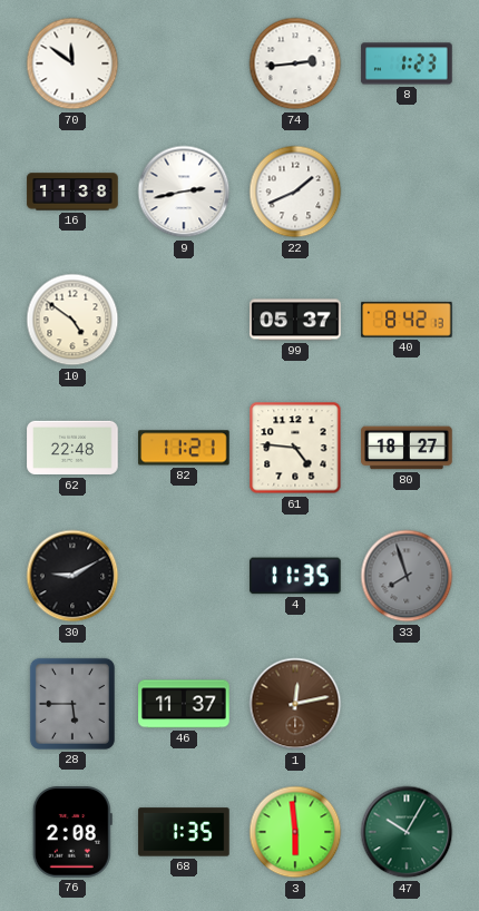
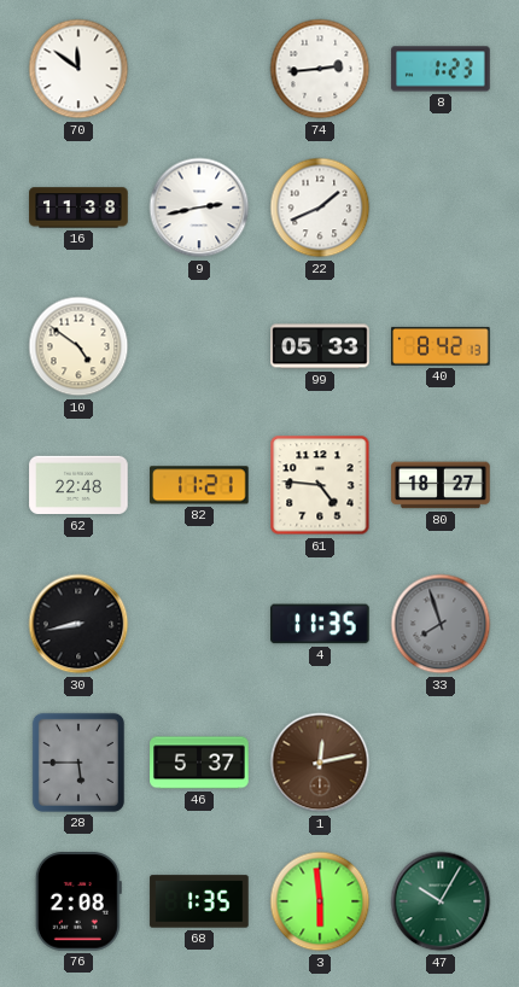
99: 05:37 -> 05:33 (320, 346)
30: 9:10 -> 8:43 (78, 624)
46: 11:37 -> 5:37 (199, 763)
